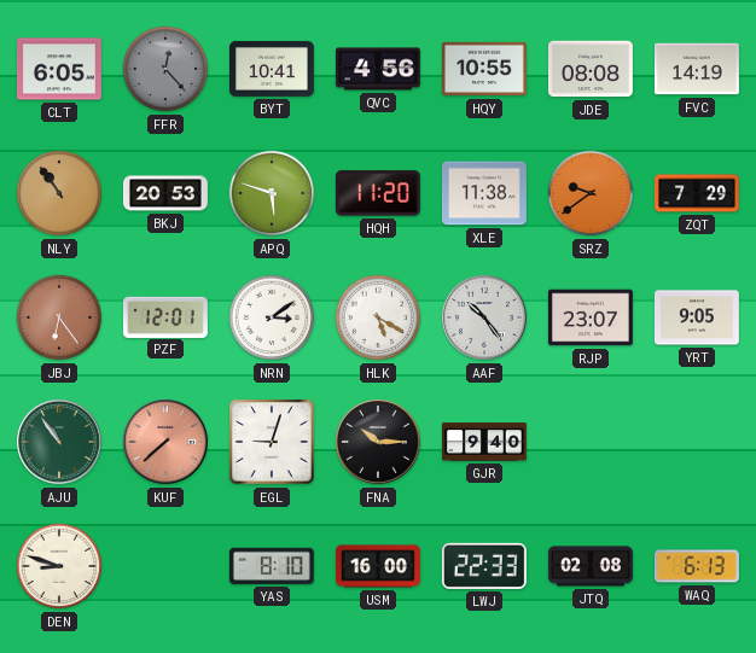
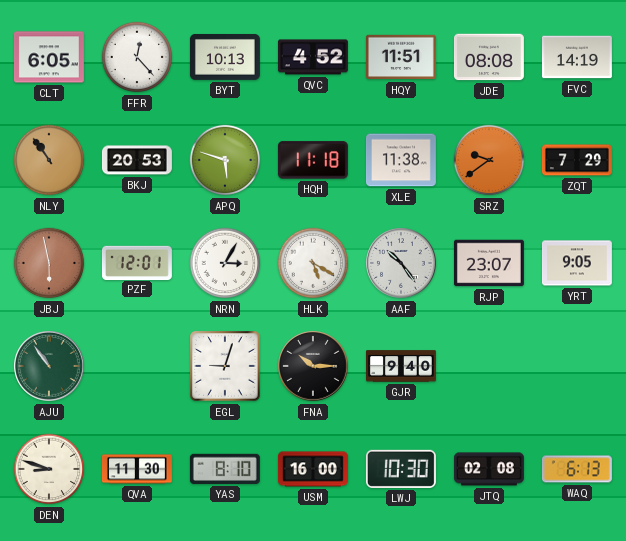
FFR dial: grey -> white (137, 57)
BYT: 10:41 -> 10:13 (225, 57)
QVC: 4:56 -> 4:52 (313, 57)
HQY: 10:55 -> 11:51 (401, 57)
HQH: 11:20 -> 11:18 (313, 160)
JBJ: 6:24 -> 5:58 (49, 263)
NRN: 3:09 -> 3:05 (225, 263)
KUF: 7:38 -> none (167, 443)
QVA: none -> 11:30 (137, 469)
LWJ: 22:33 -> 10:30 (401, 469)
